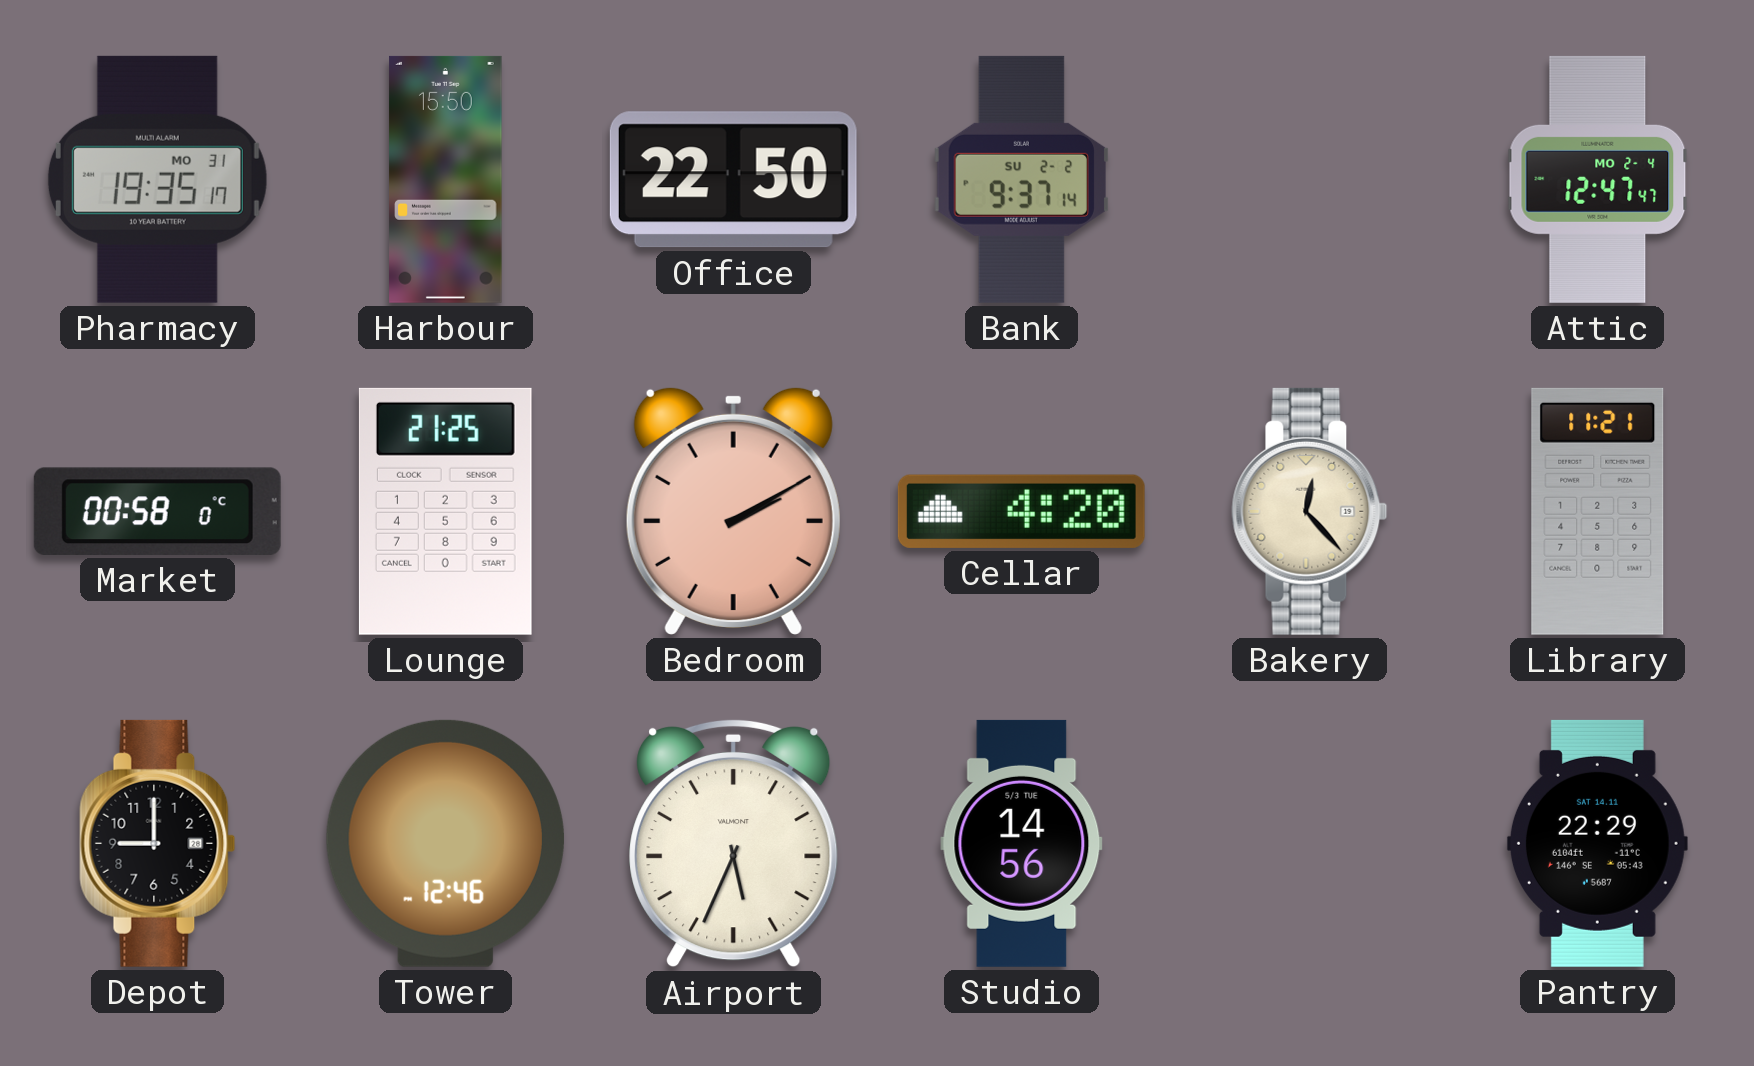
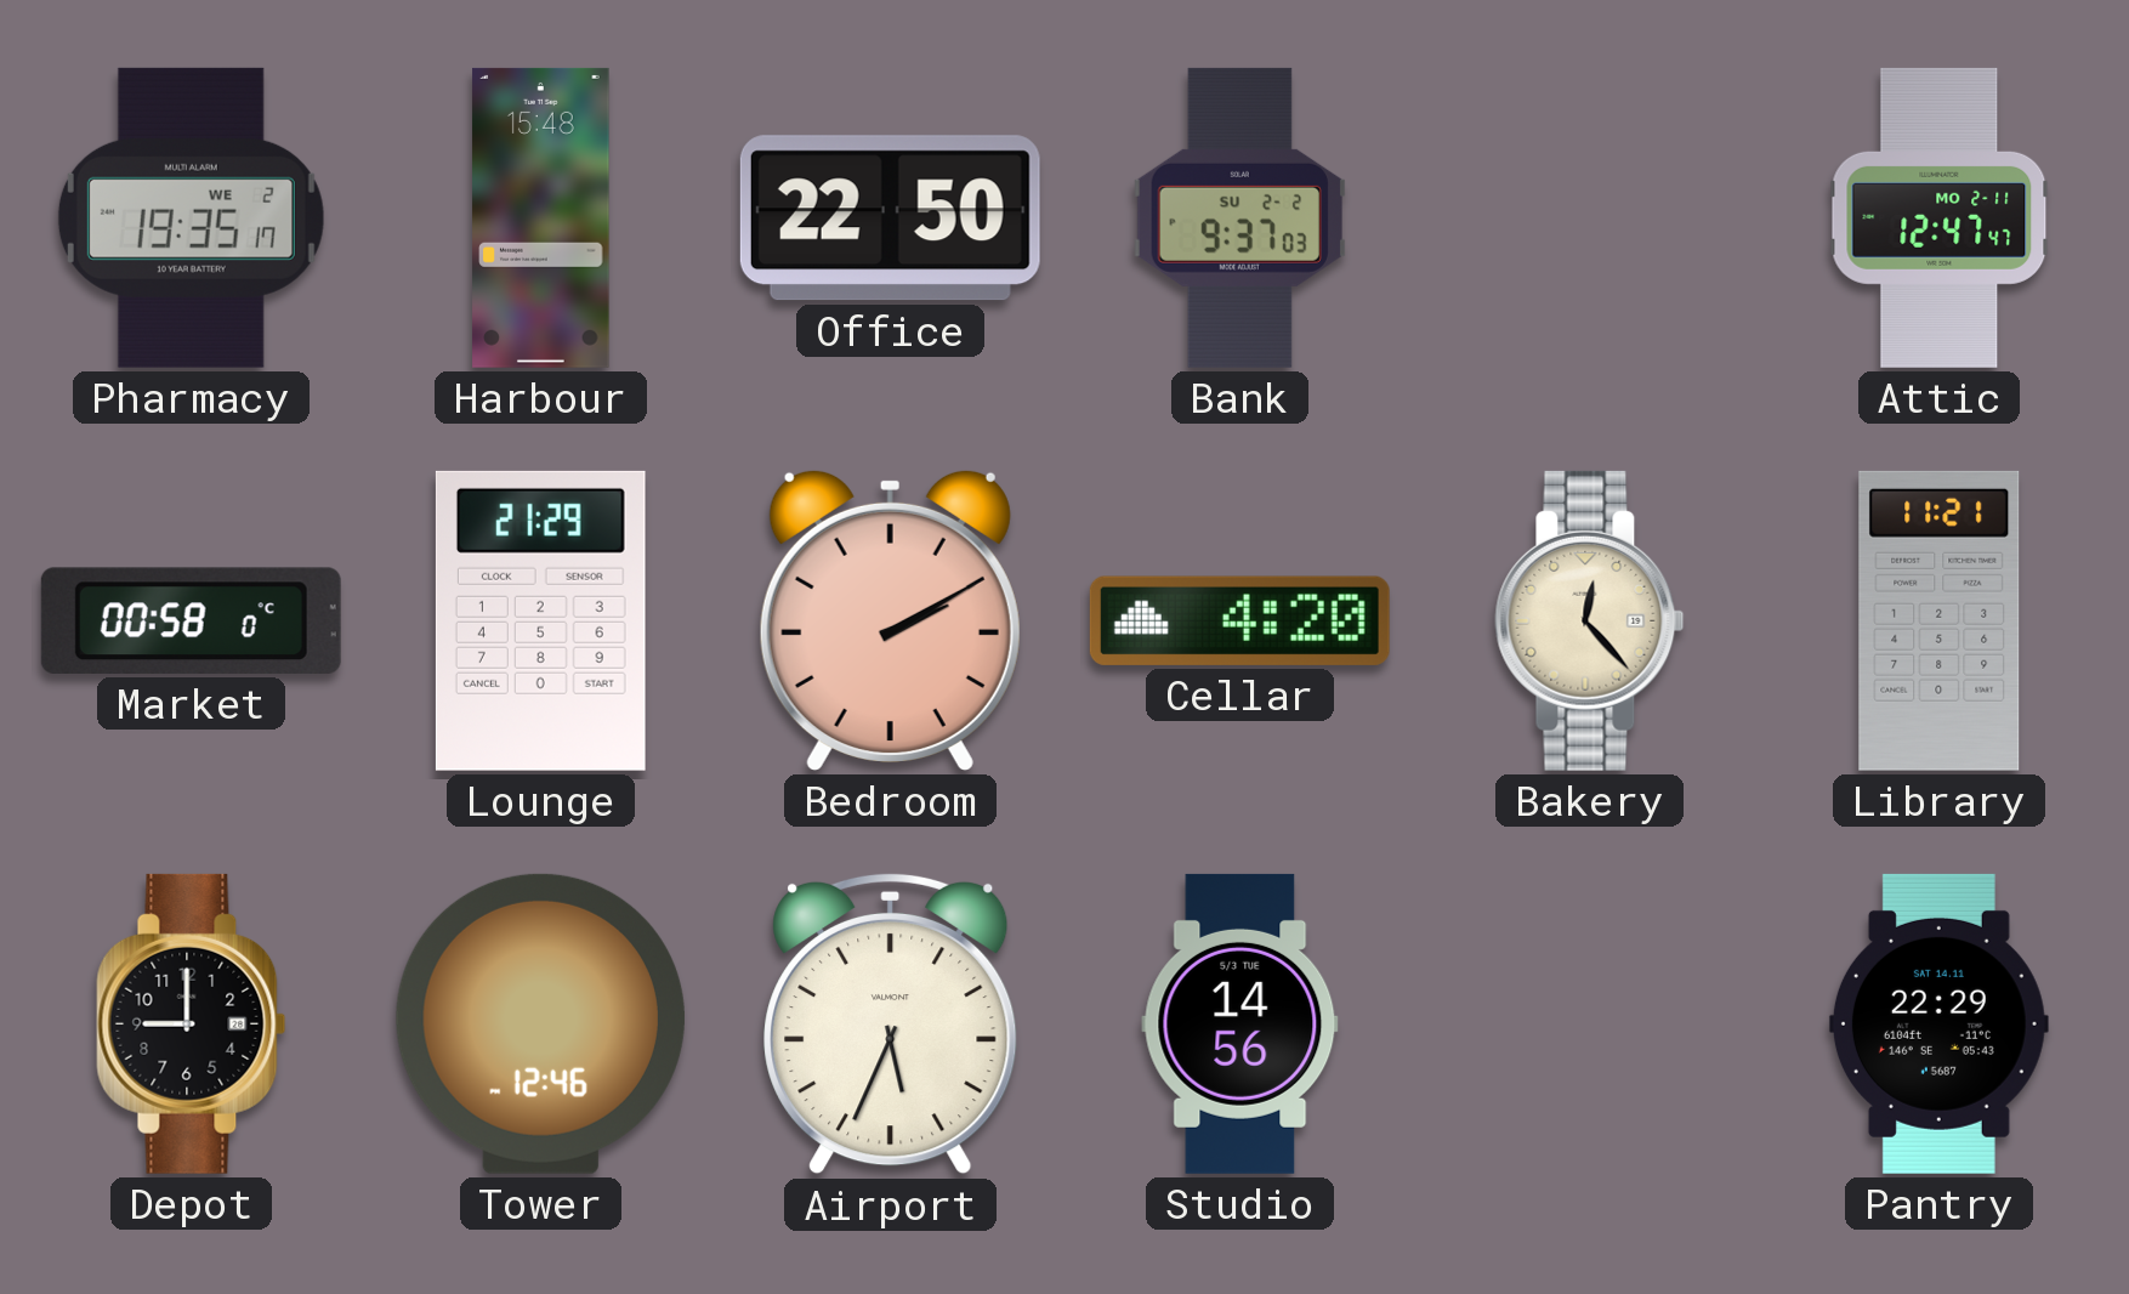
Pharmacy date: MO 31 -> WE 2 (191, 217)
Harbour: 15:50 -> 15:48 (541, 217)
Bank: 9:37:14 -> 9:37:03 (1239, 217)
Attic date: MO 2-4 -> MO 2-11 (1940, 217)
Lounge: 21:25 -> 21:29 (540, 620)
